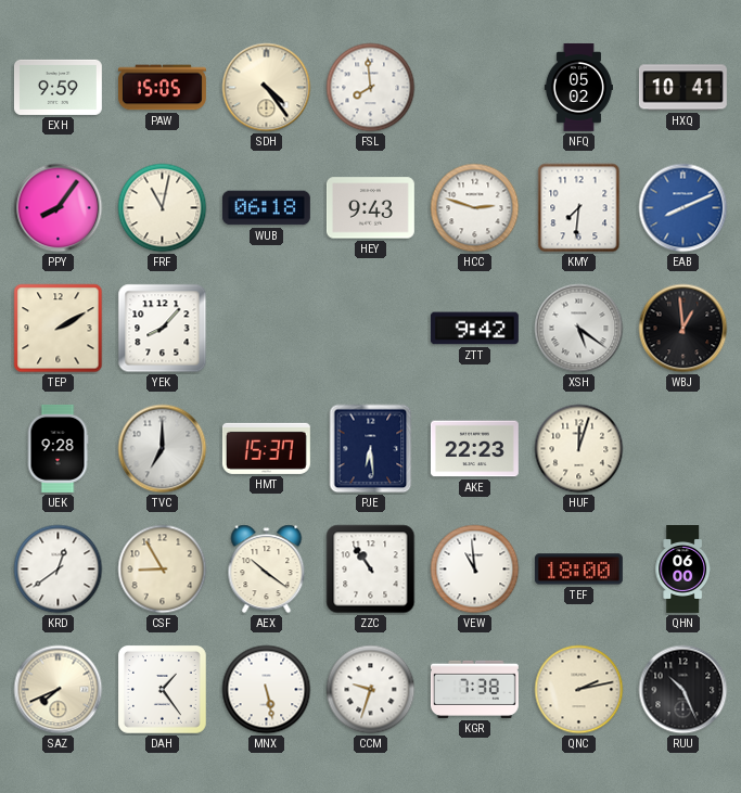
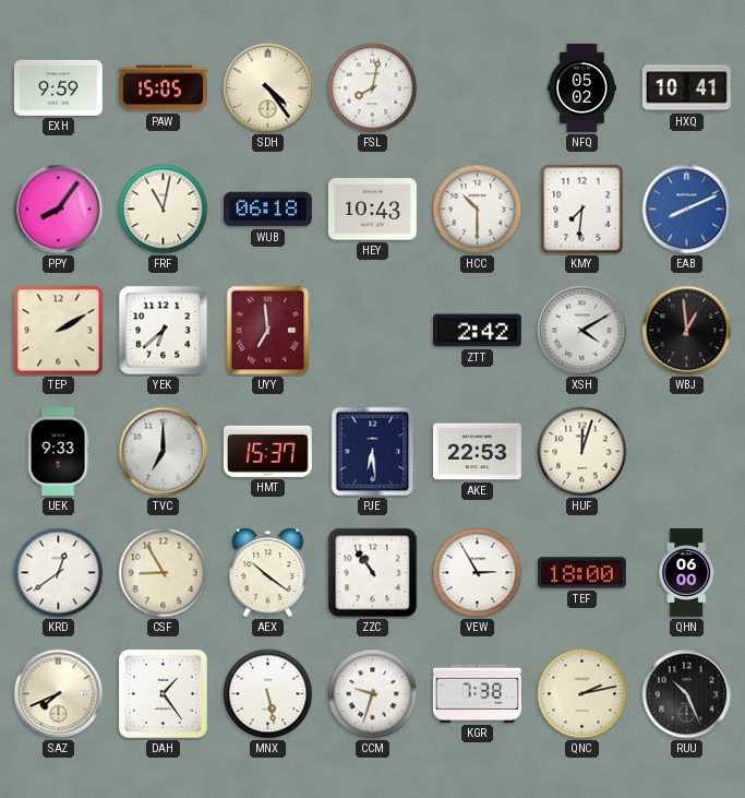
FSL: 7:59 -> 8:02 (373, 88)
HEY: 9:43 -> 10:43 (372, 210)
HCC: 2:48 -> 10:30 (478, 210)
YEK: 8:07 -> 6:38 (164, 331)
UYY: none -> 6:59 (268, 331)
ZTT: 9:42 -> 2:42 (477, 331)
XSH: 5:21 -> 4:10 (582, 331)
UEK: 9:28 -> 9:33 (58, 451)
AKE: 22:23 -> 22:53 (477, 452)
VEW: 10:59 -> 2:55 (478, 573)
